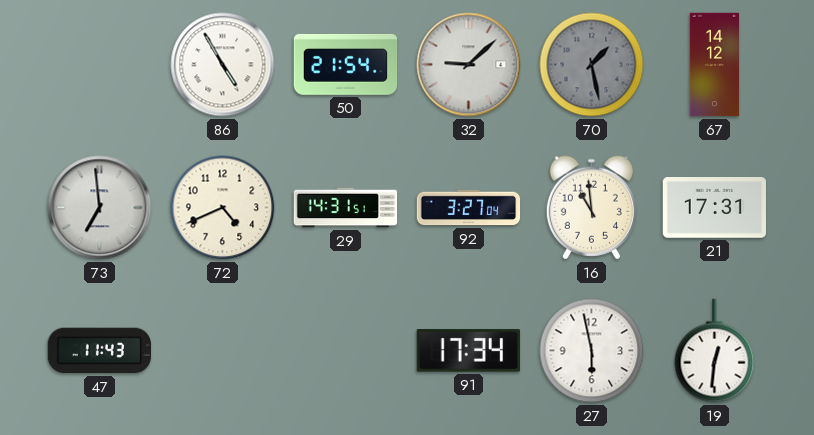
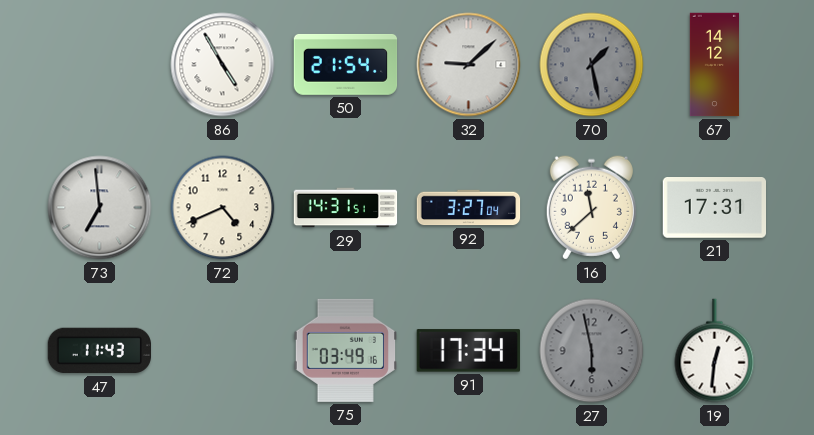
16: 10:59 -> 11:38 (591, 208)
75: none -> 03:49 (345, 350)
27 dial: white -> grey (592, 351)
